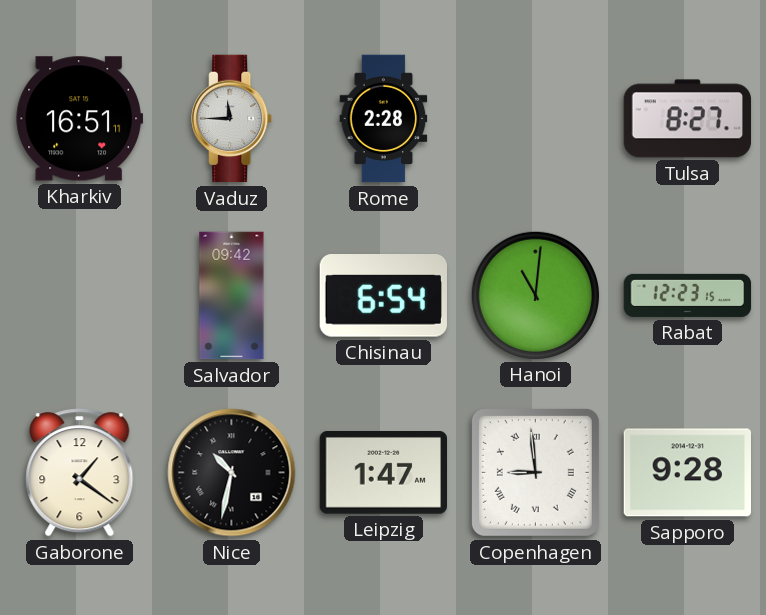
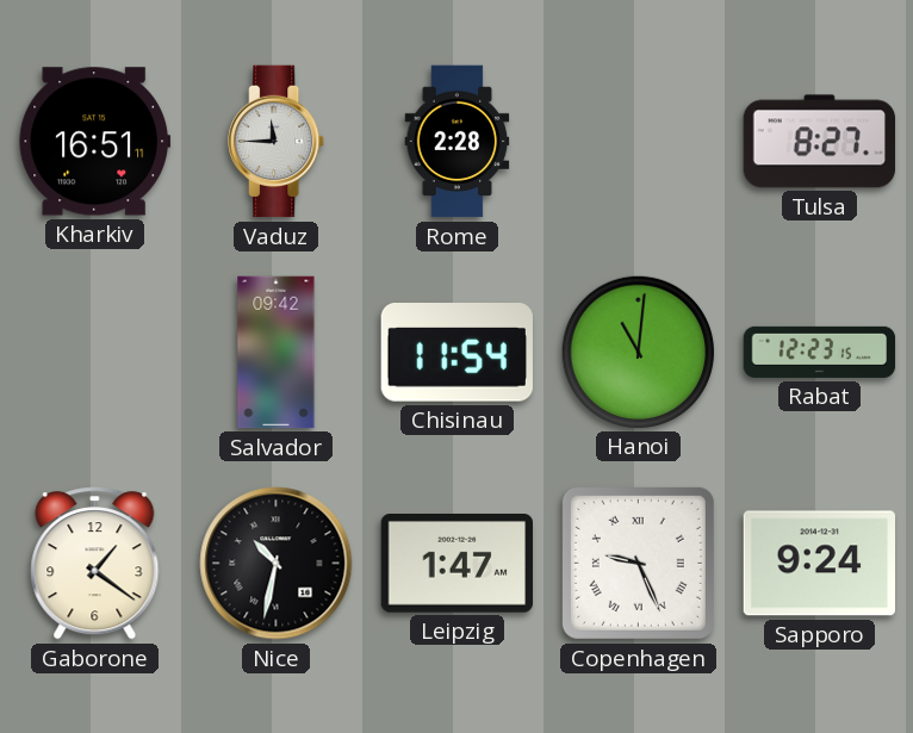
Chisinau: 6:54 -> 11:54 (456, 353)
Copenhagen: 8:59 -> 9:26 (638, 563)
Sapporo: 9:28 -> 9:24 (820, 564)
